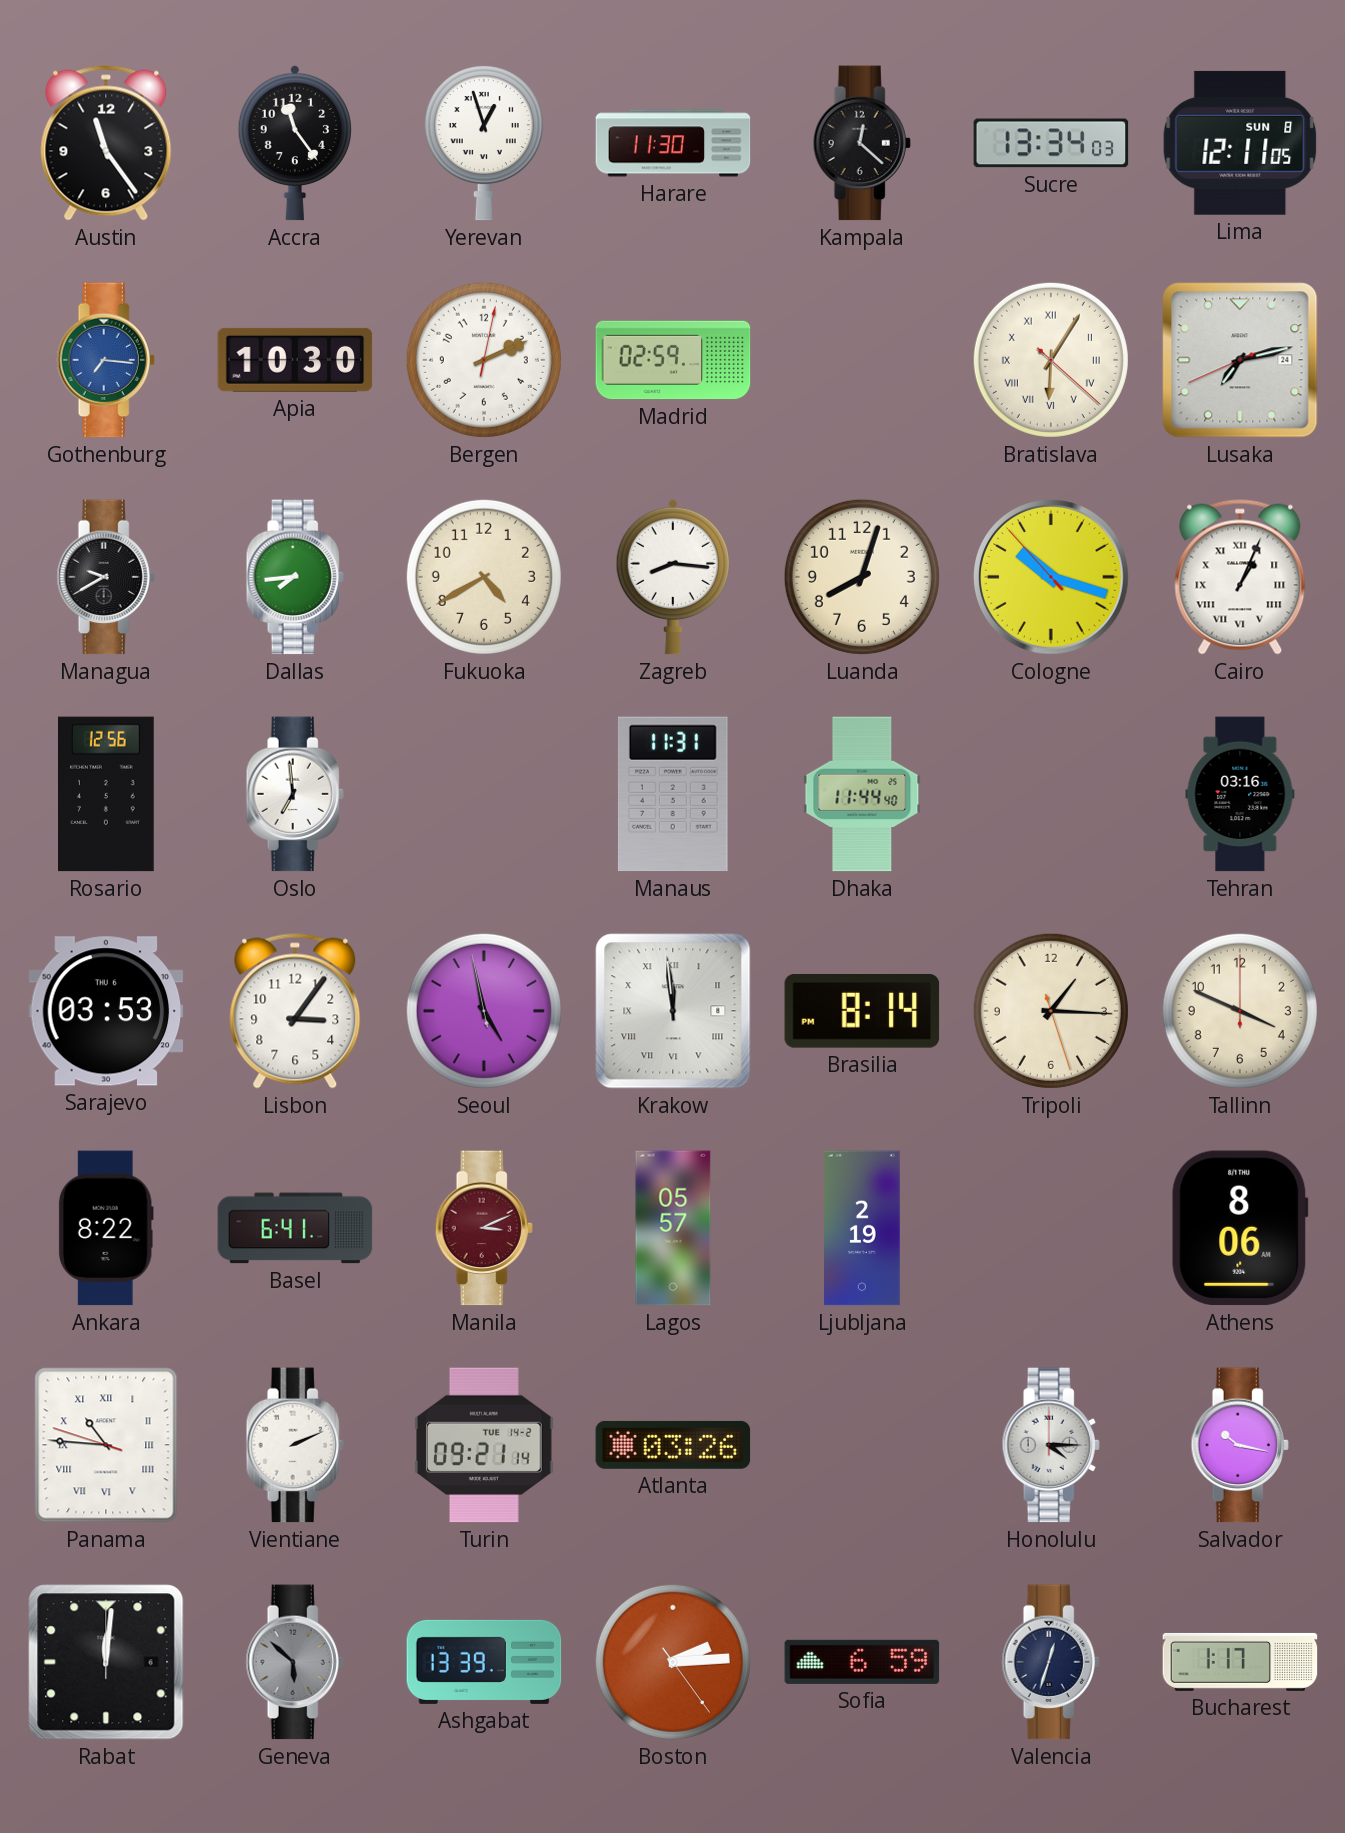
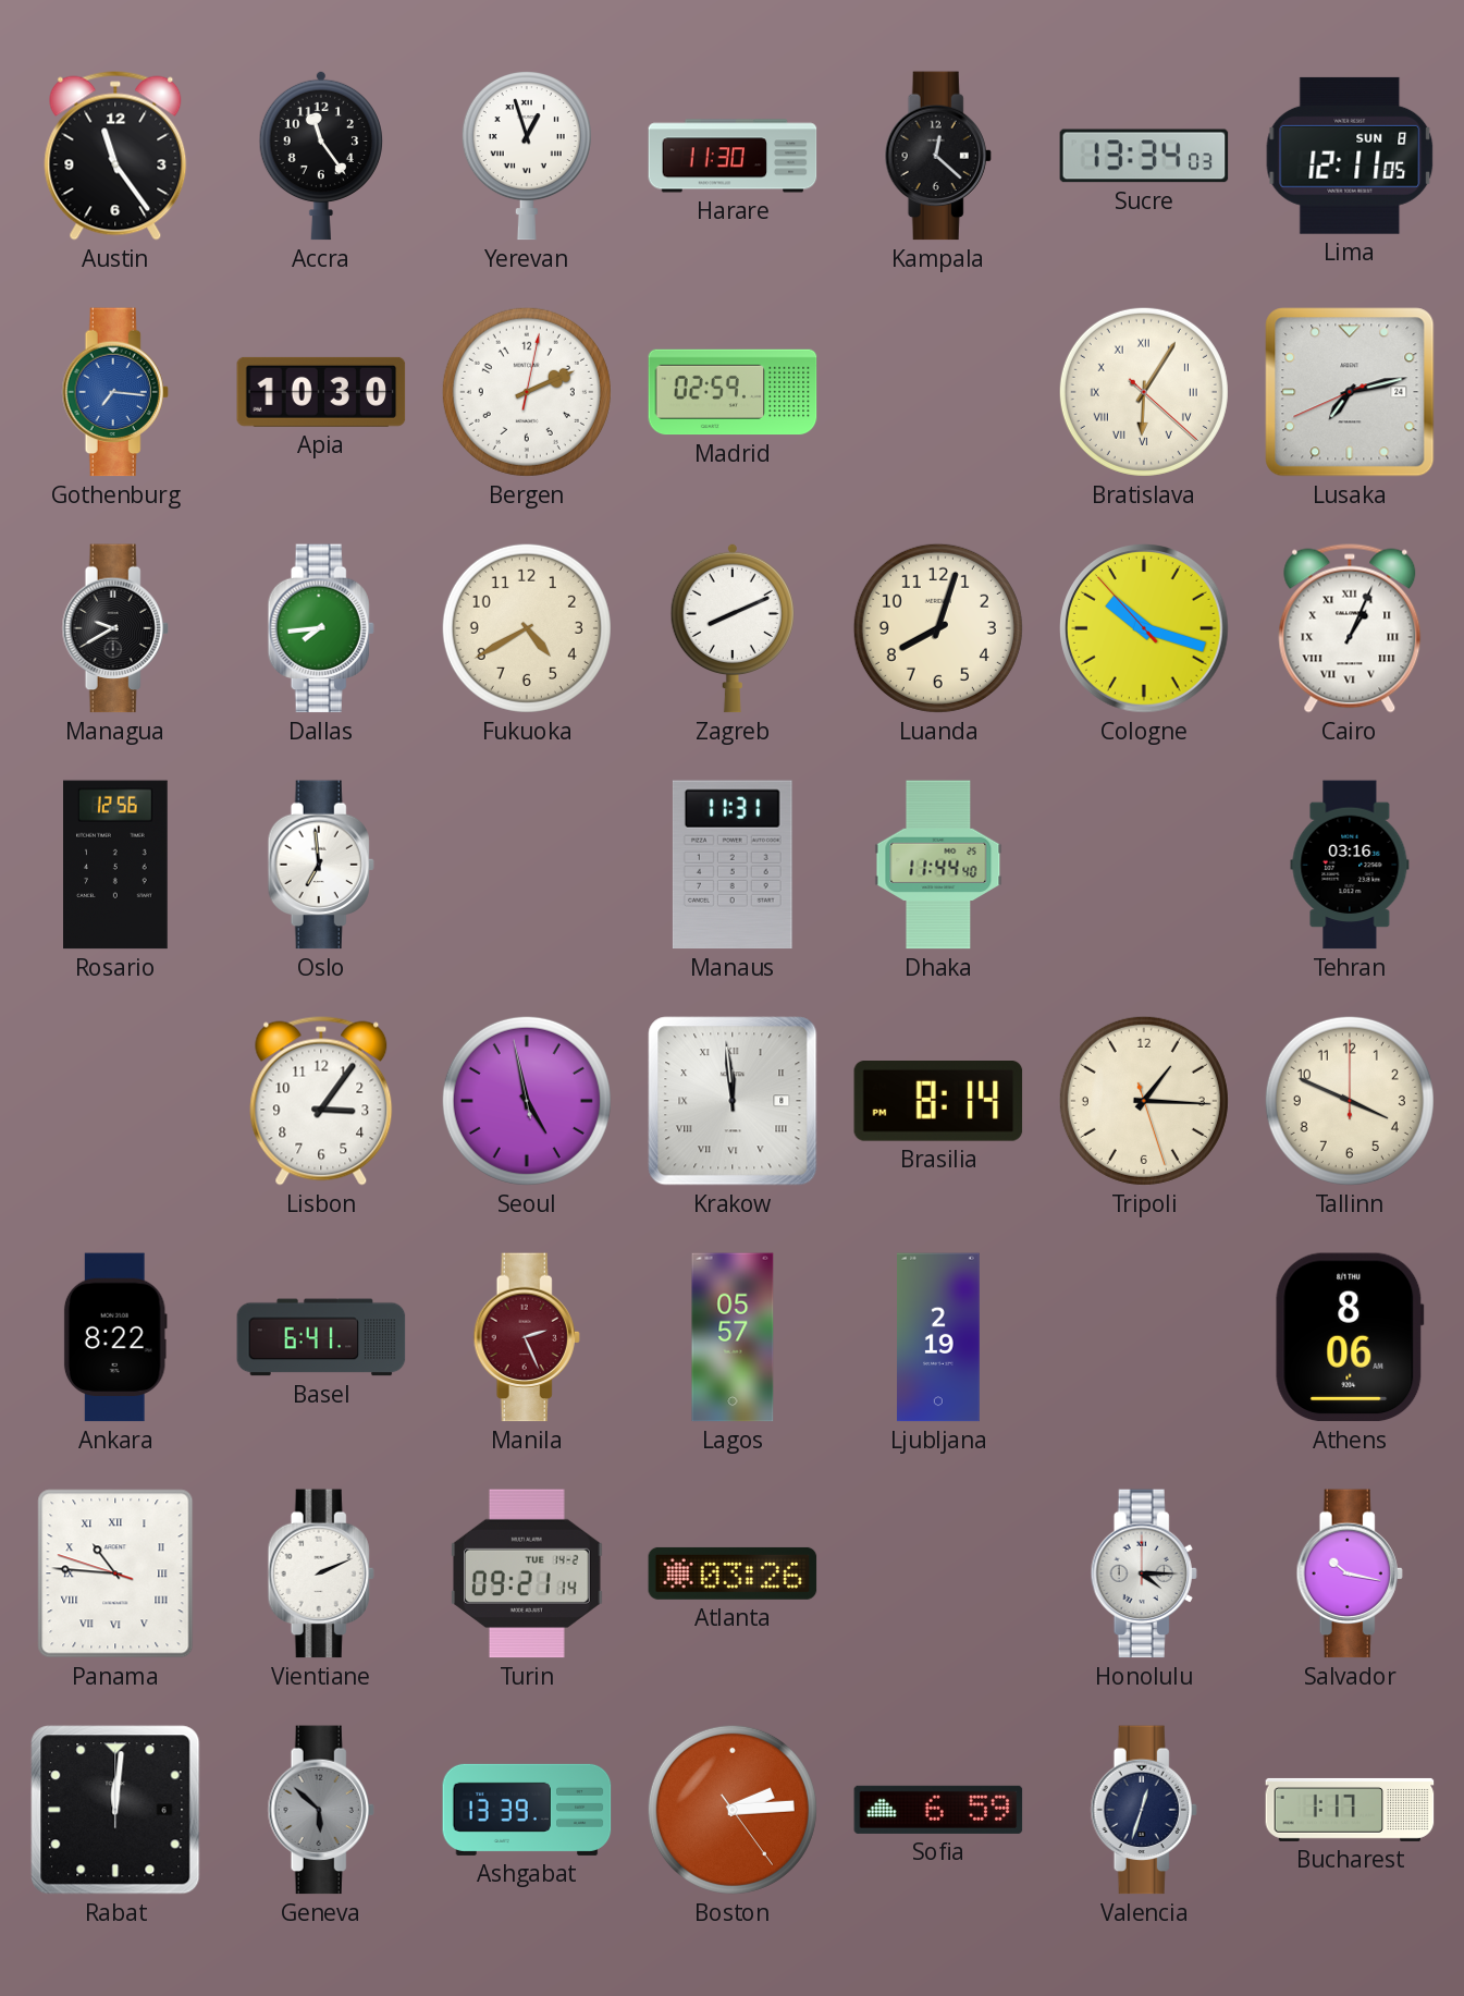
Zagreb: 8:16 -> 8:11 (733, 628)
Sarajevo: 03:53 -> none (106, 1011)
Manila: 3:11 -> 2:26 (527, 1337)
